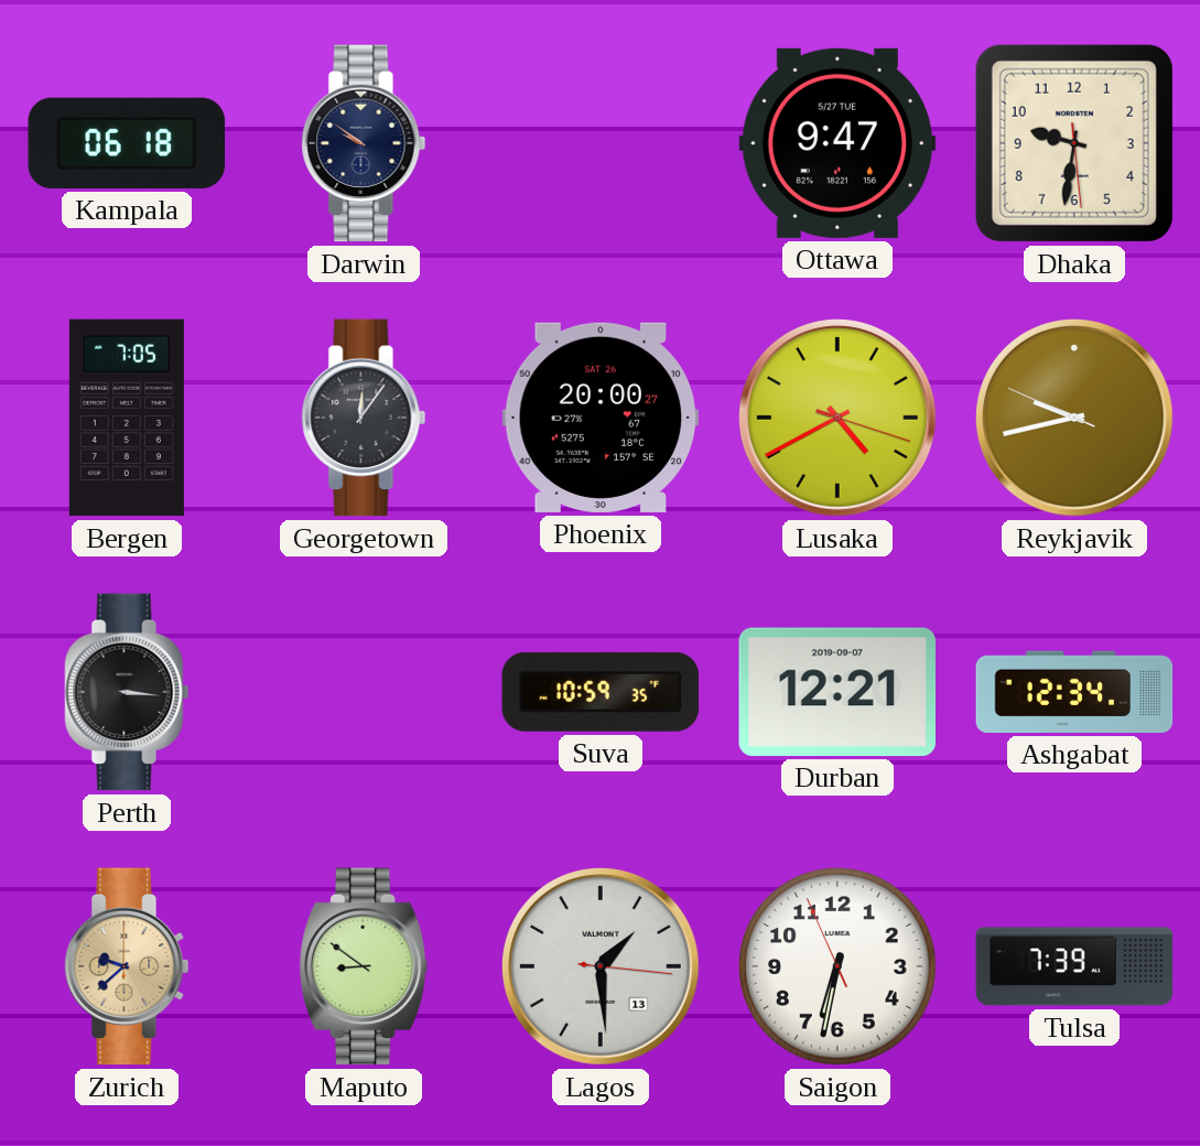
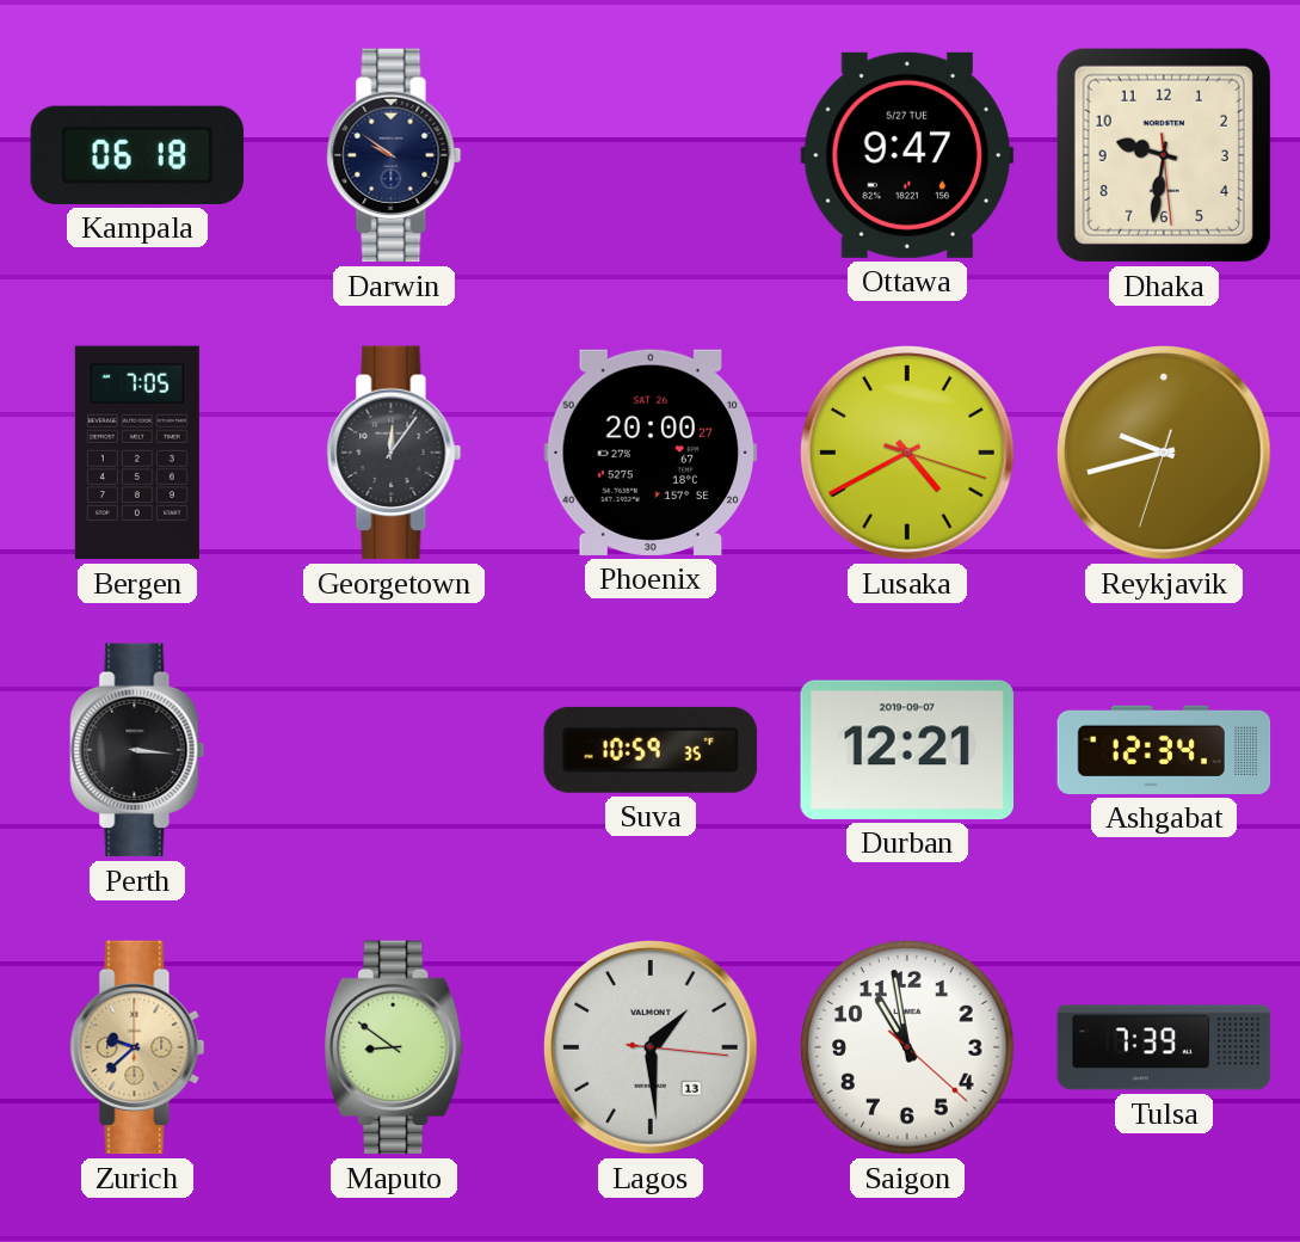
Reykjavik: 9:42:49 -> 9:42:33 (1165, 454)
Saigon: 6:31 -> 10:58 (907, 1047)
